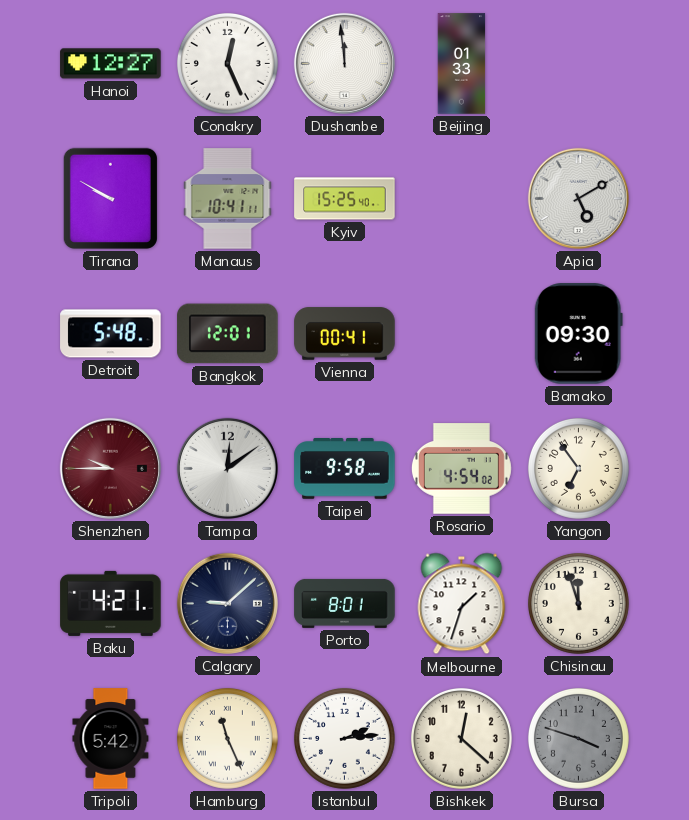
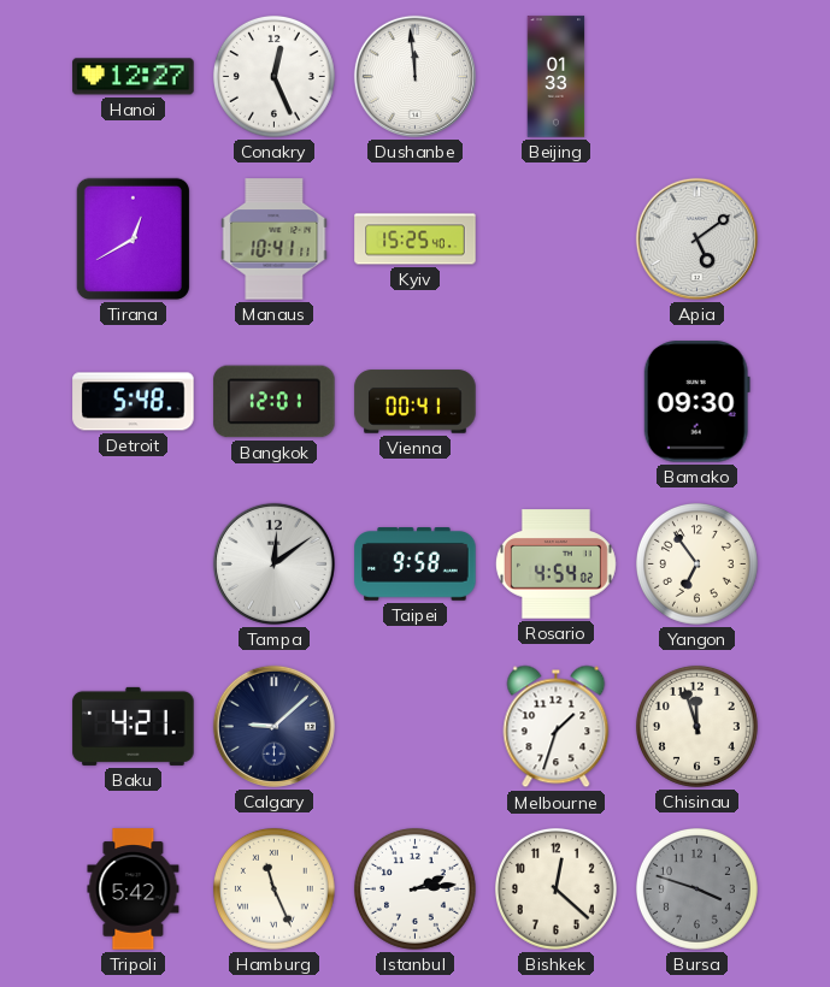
Tirana: 9:50 -> 12:40 (133, 238)
Apia: 5:10 -> 5:09 (696, 238)
Shenzhen: 9:45 -> none (110, 468)
Porto: 8:01 -> none (345, 603)
